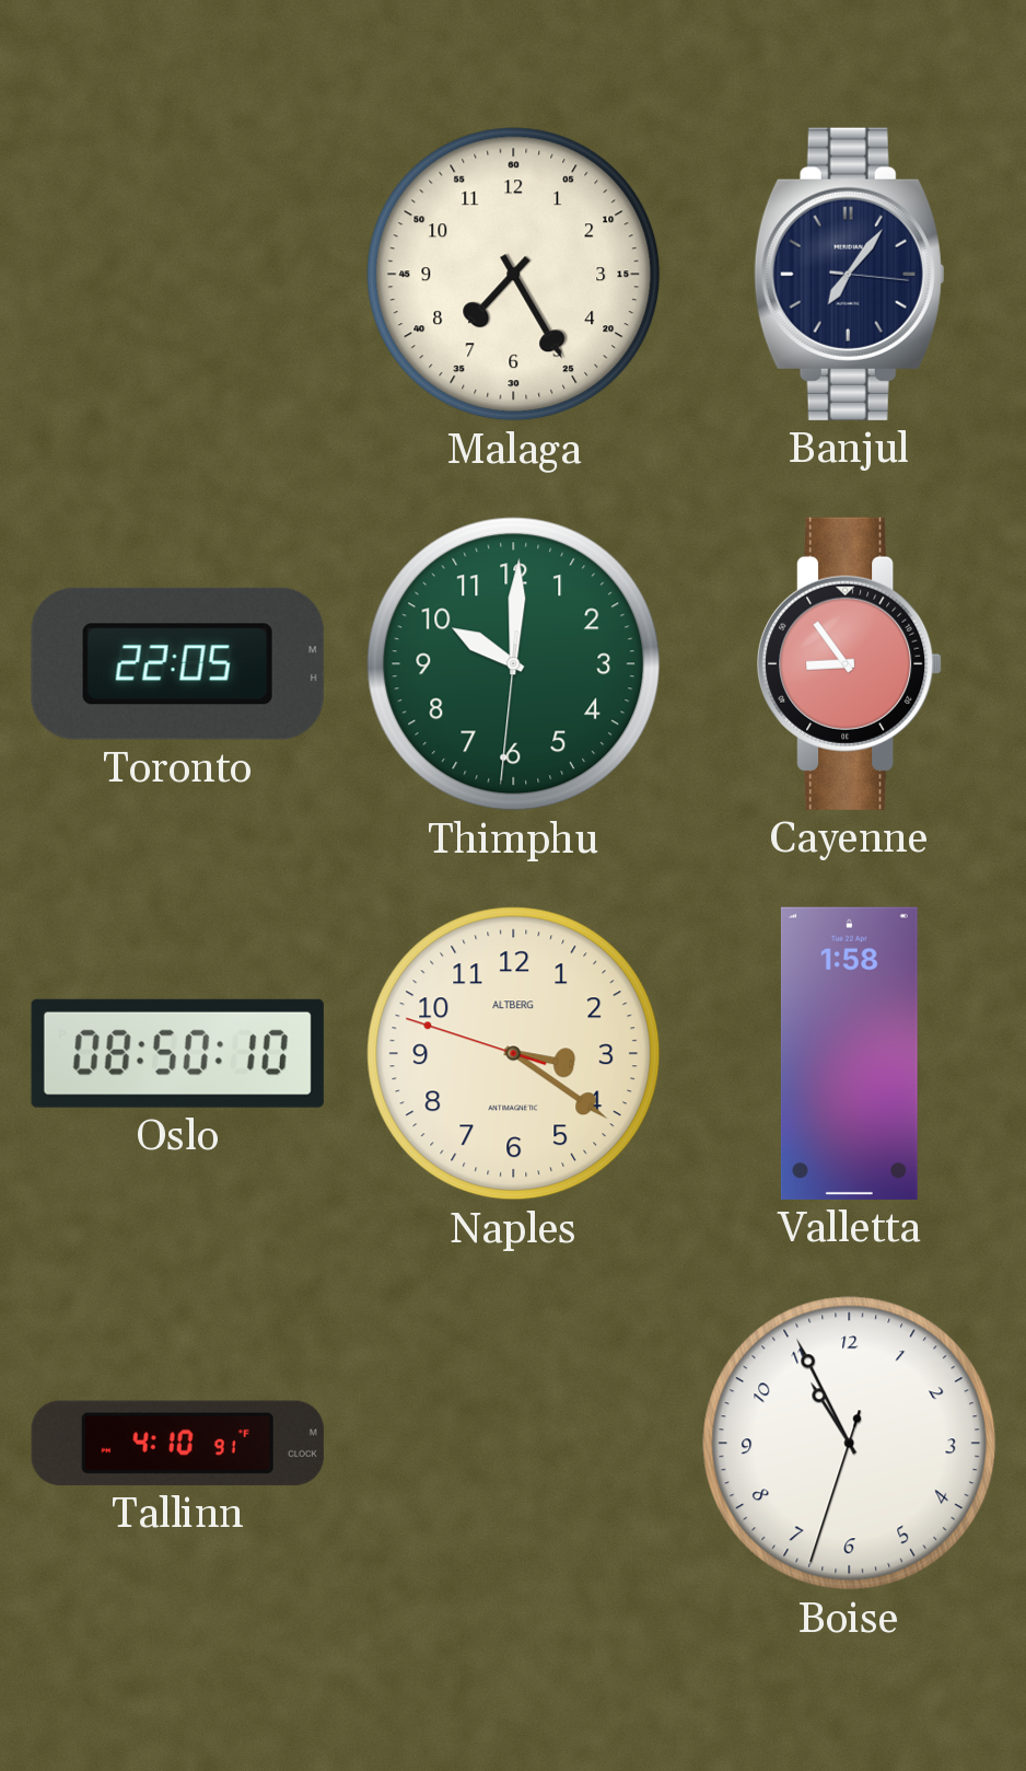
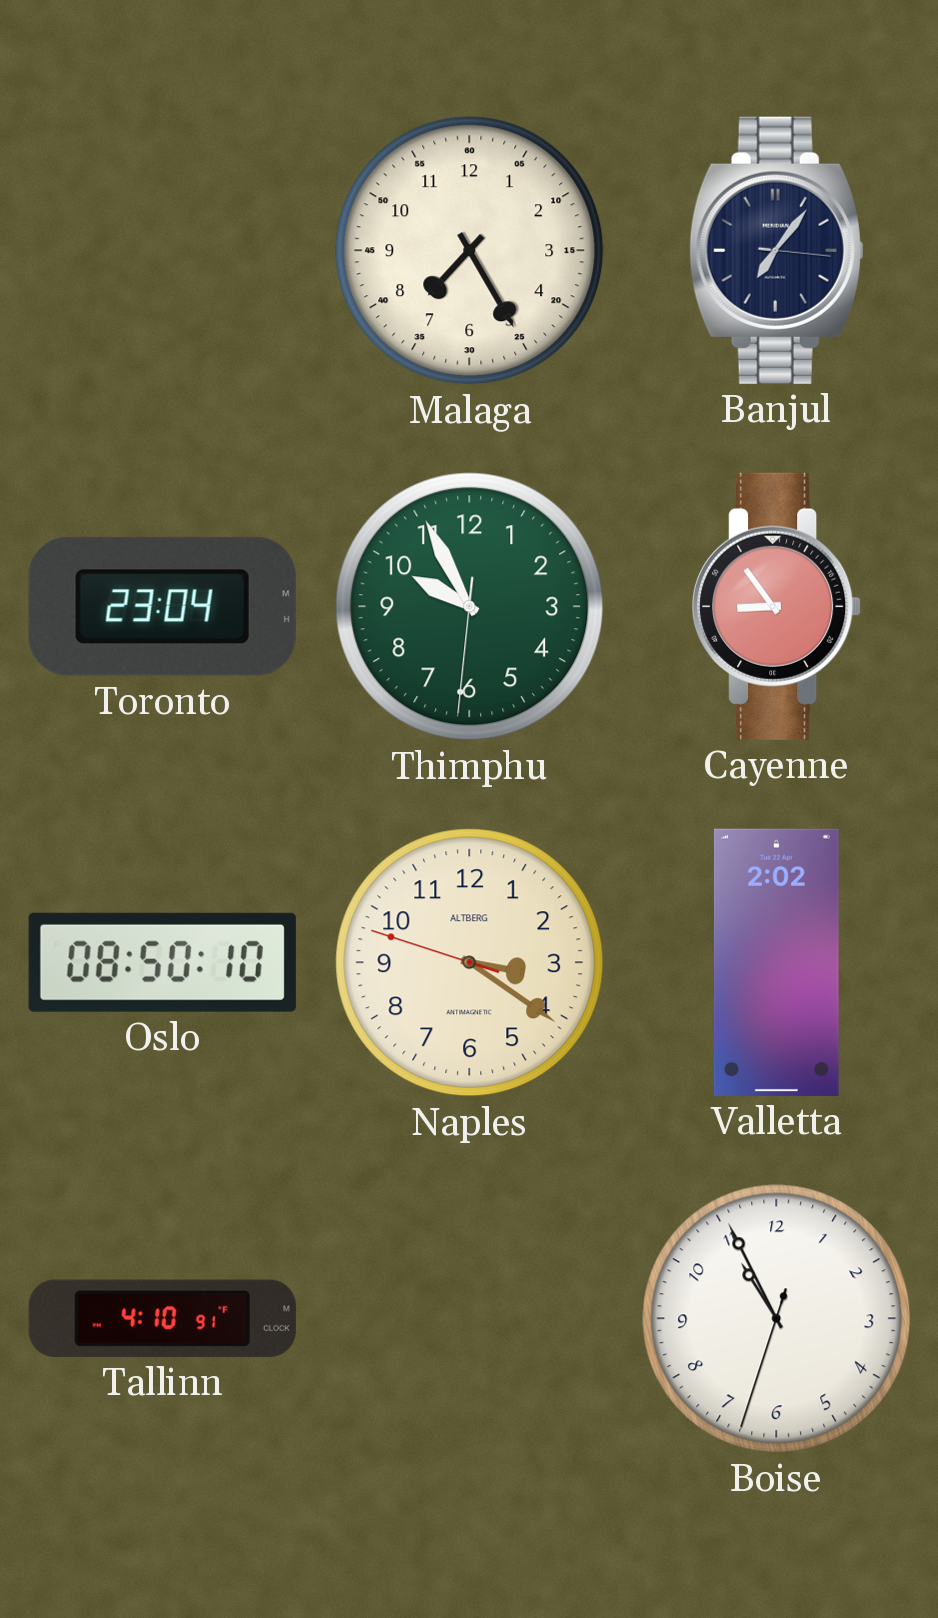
Toronto: 22:05 -> 23:04 (162, 606)
Thimphu: 10:00 -> 9:55 (470, 607)
Valletta: 1:58 -> 2:02 (776, 962)
